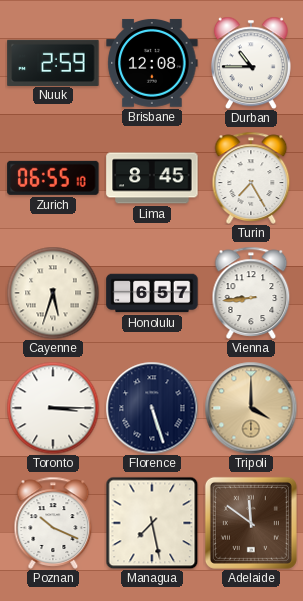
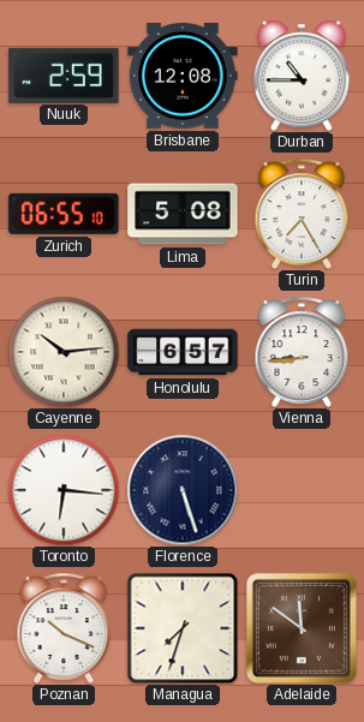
Lima: 8:45 -> 5:08 (183, 214)
Cayenne: 5:33 -> 10:14 (64, 352)
Toronto: 3:15 -> 6:16 (64, 490)
Tripoli: 4:00 -> none (251, 408)
Managua: 7:28 -> 7:33 (183, 628)
